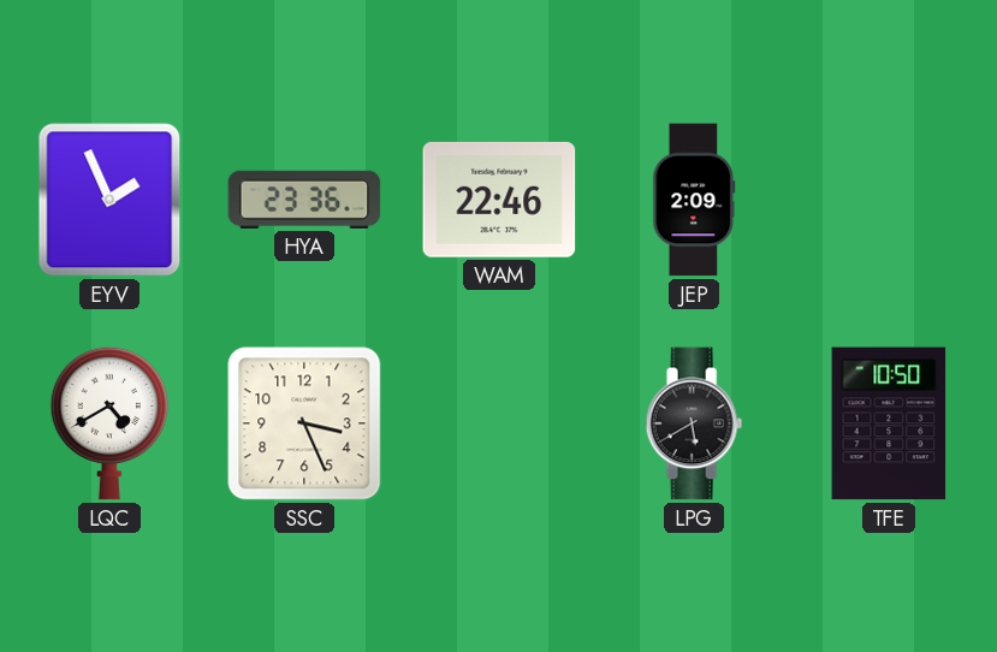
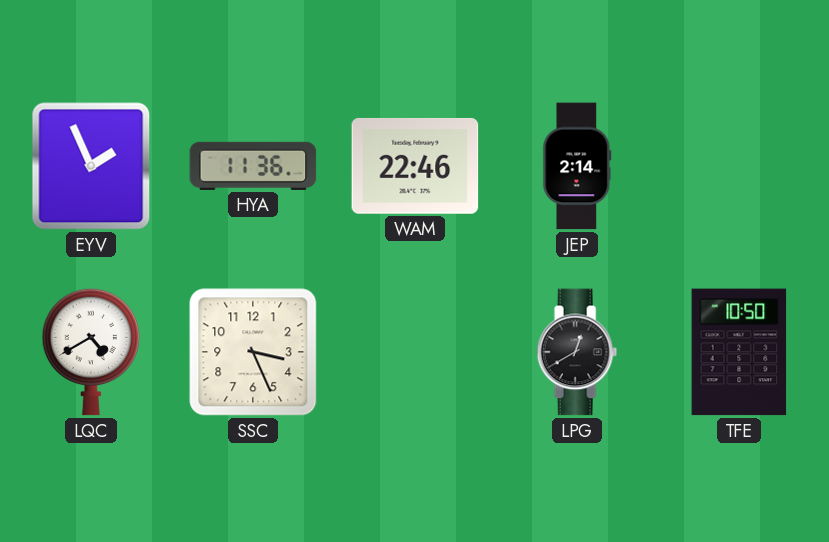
HYA: 23:36 -> 11:36 (253, 166)
JEP: 2:09 -> 2:14 (577, 166)
LPG: 5:40 -> 12:40 (577, 352)
